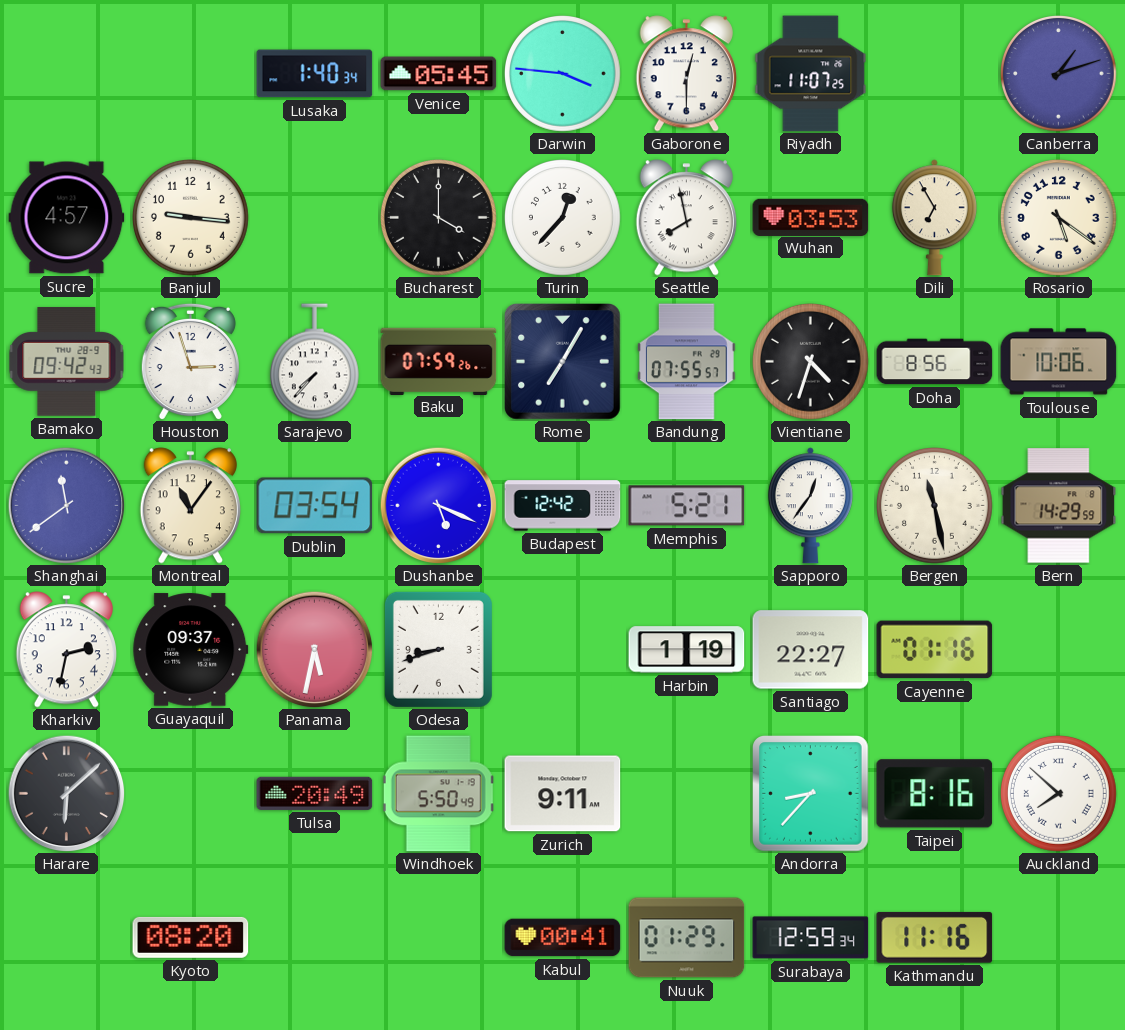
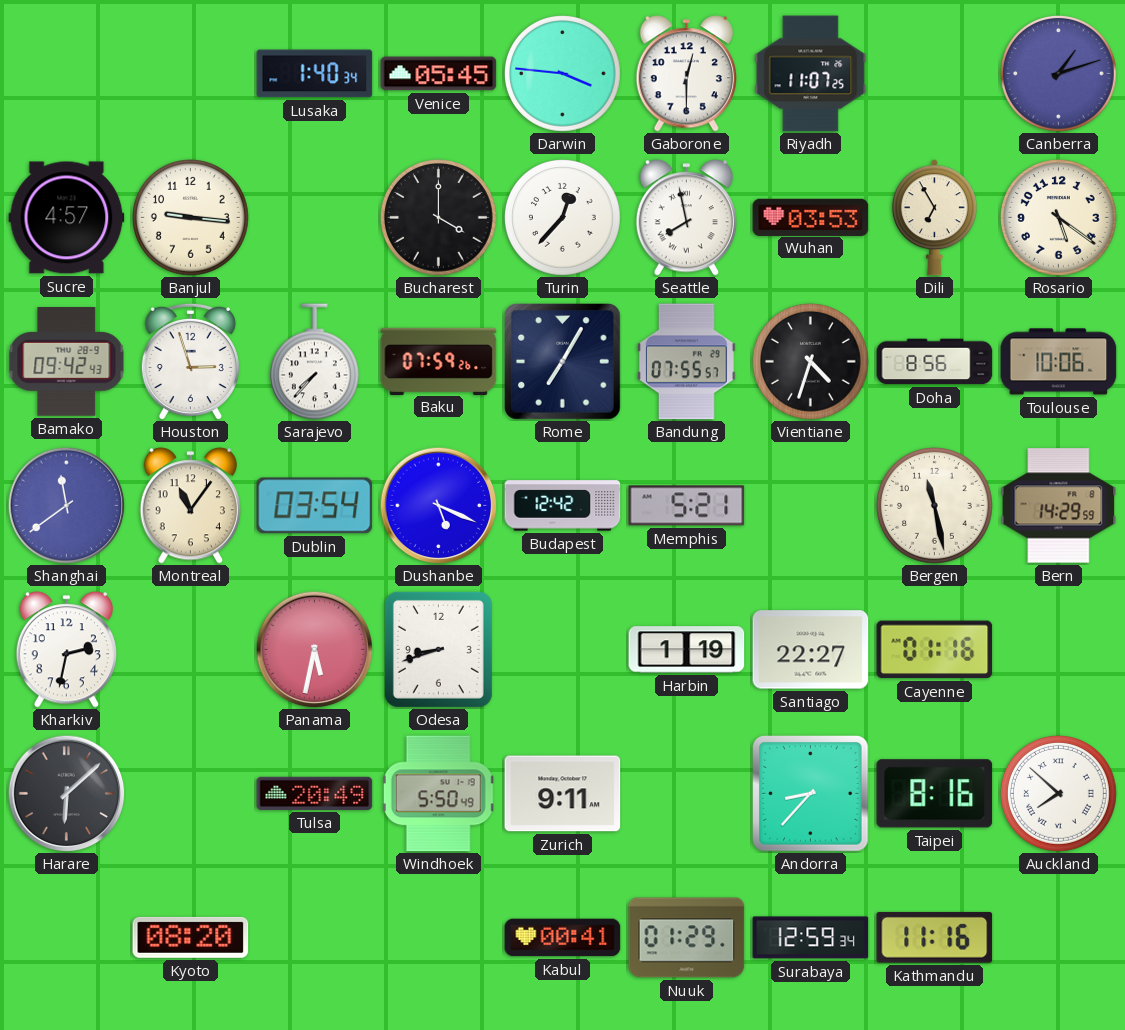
Sapporo: 12:36 -> none (810, 506)
Guayaquil: 09:37 -> none (191, 650)
